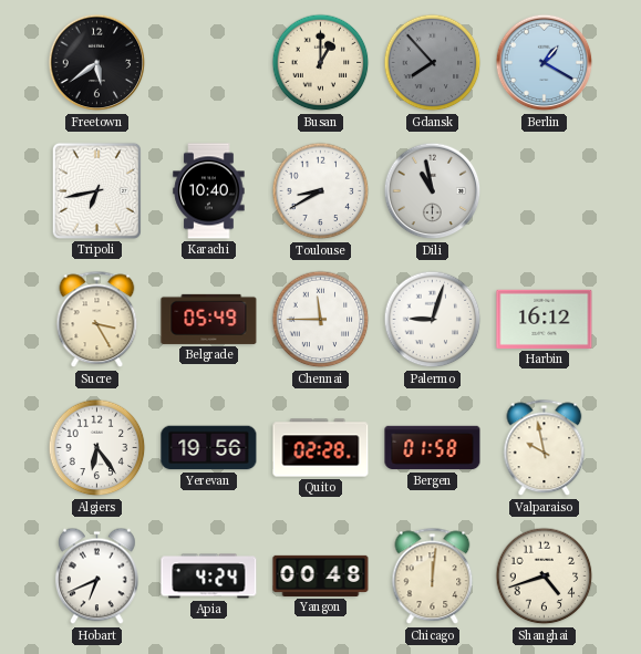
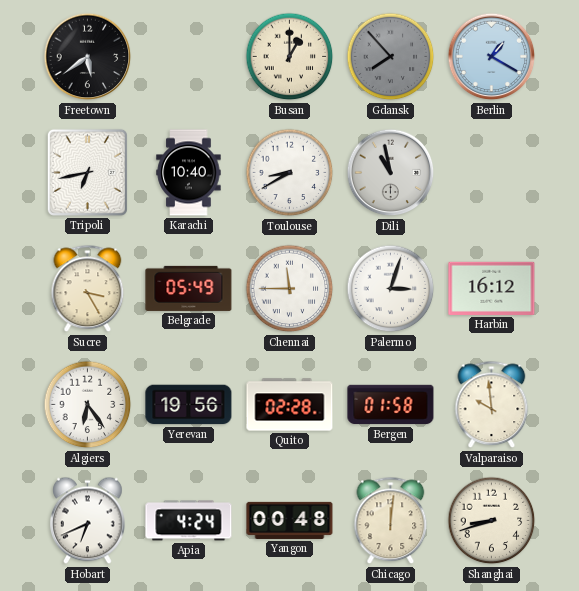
Palermo: 9:03 -> 3:03 (391, 289)
Valparaiso: 9:58 -> 9:59 (492, 405)
Shanghai: 4:42 -> 8:42 (492, 521)
